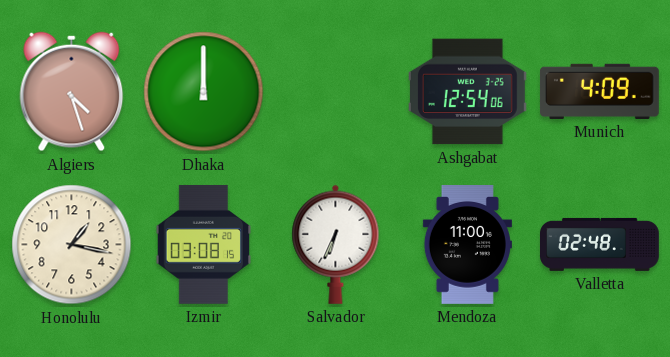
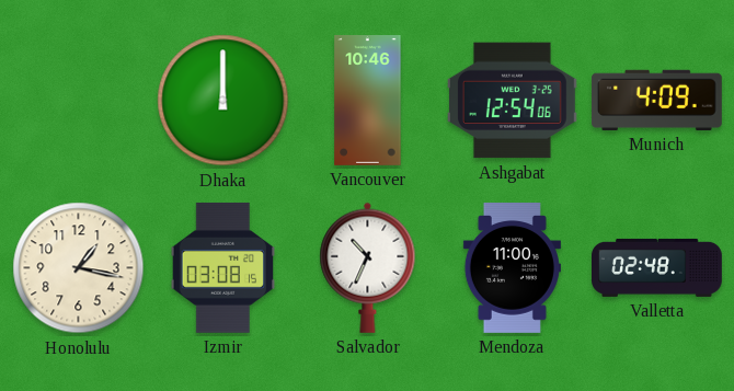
Algiers: 4:27 -> none (72, 92)
Vancouver: none -> 10:46 (368, 101)
Salvador: 6:34 -> 10:34 (368, 267)
